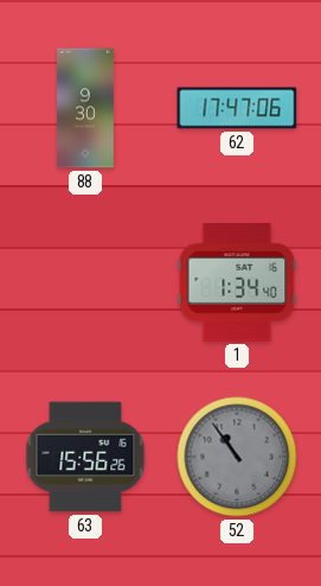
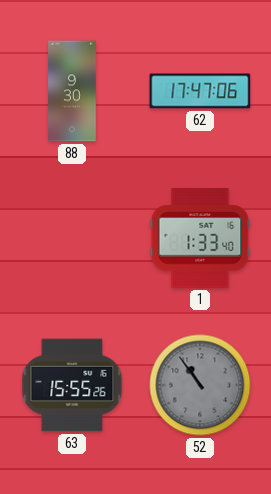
1: 1:34 -> 1:33 (200, 238)
63: 15:56 -> 15:55 (72, 385)
